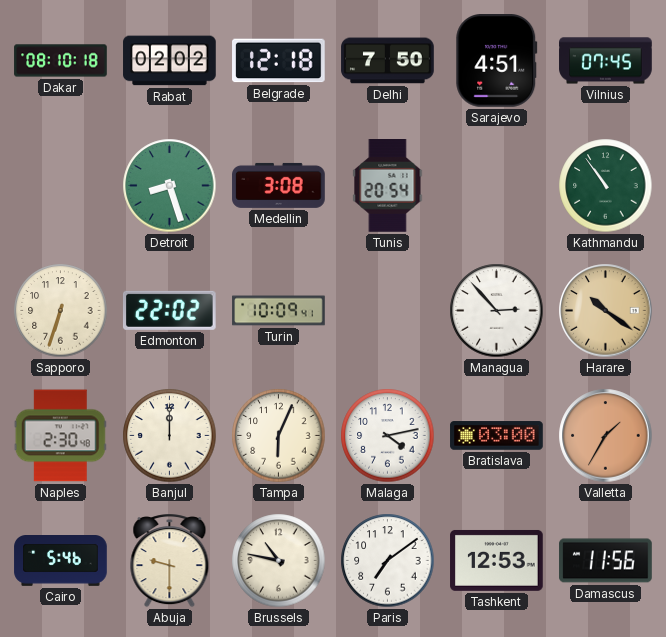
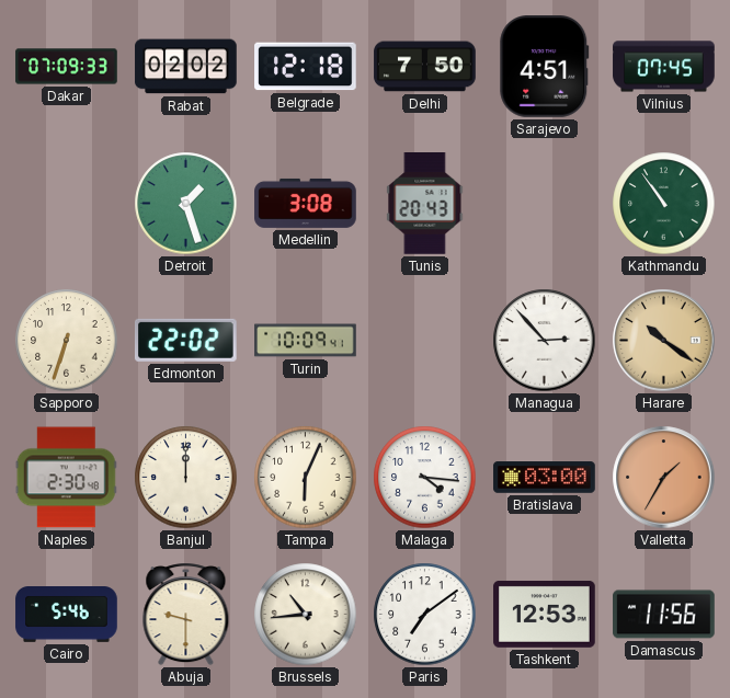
Dakar: 08:10 -> 07:09 (67, 67)
Detroit: 8:27 -> 1:27 (186, 204)
Tunis: 20:54 -> 20:43 (425, 204)
Malaga: 4:13 -> 4:16 (425, 478)
Brussels: 10:47 -> 10:44 (306, 615)
